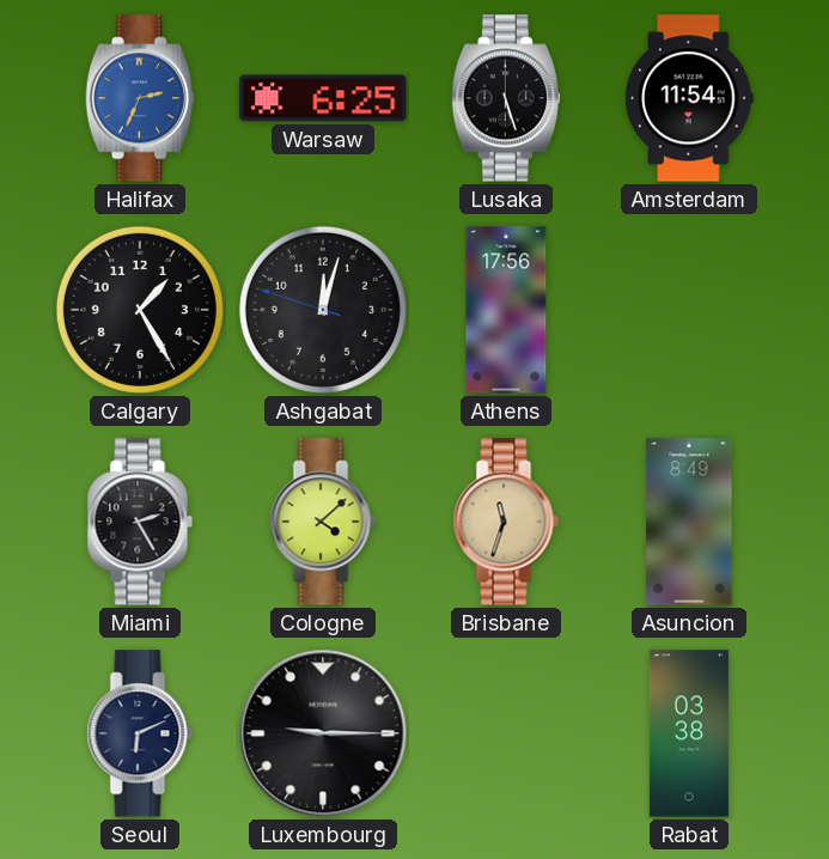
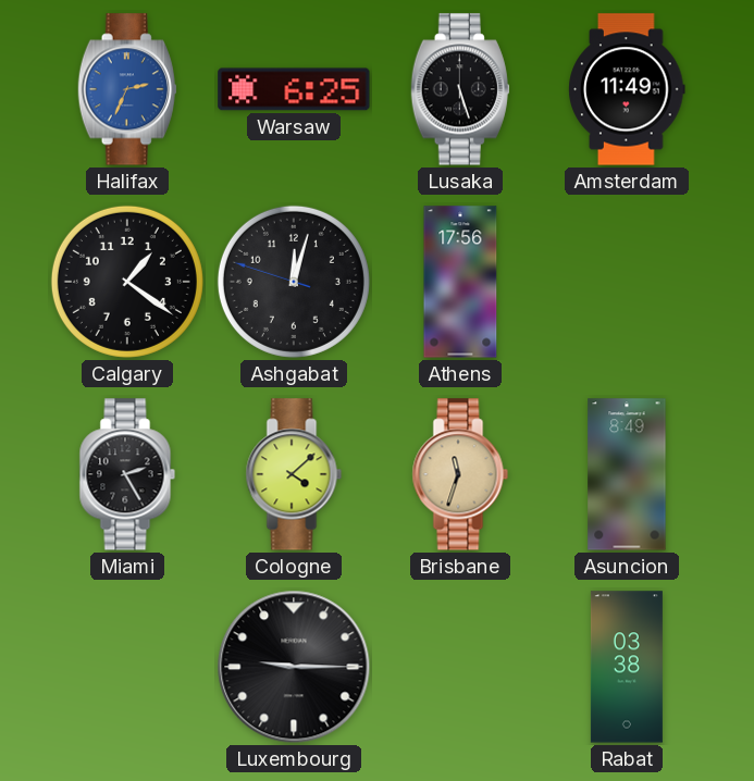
Amsterdam: 11:54 -> 11:49 (627, 89)
Calgary: 1:25 -> 1:21 (127, 282)
Seoul: 6:11 -> none (140, 733)
